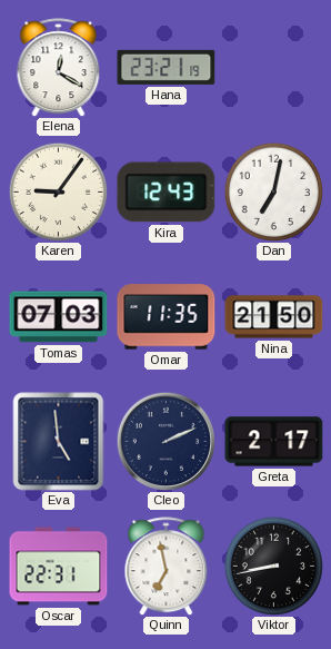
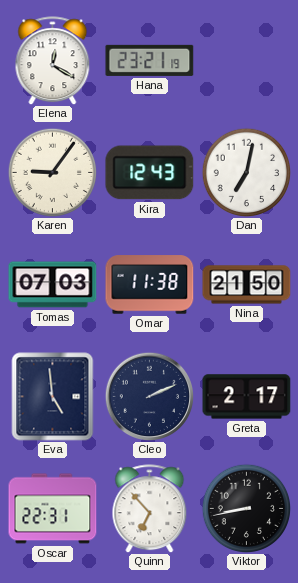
Omar: 11:35 -> 11:38 (150, 285)
Quinn: 6:58 -> 6:53 (150, 509)
